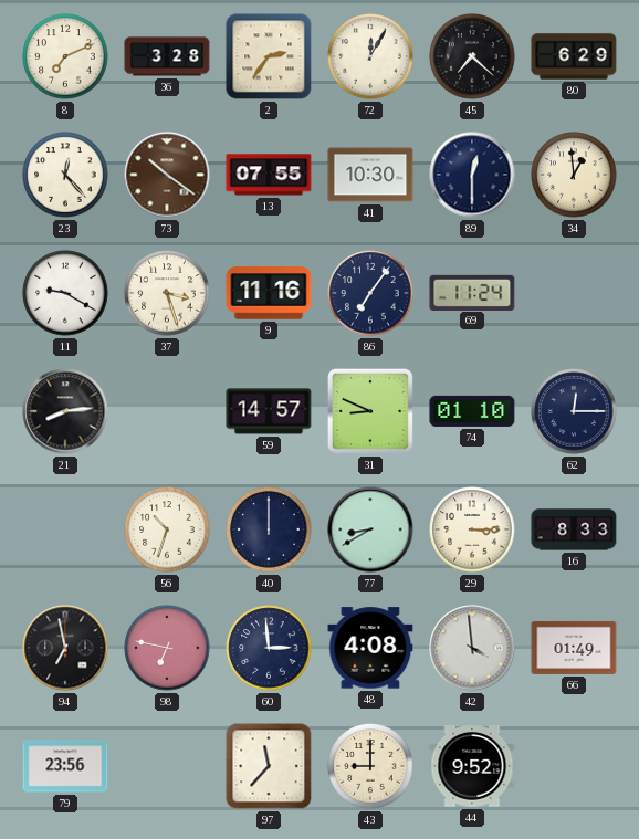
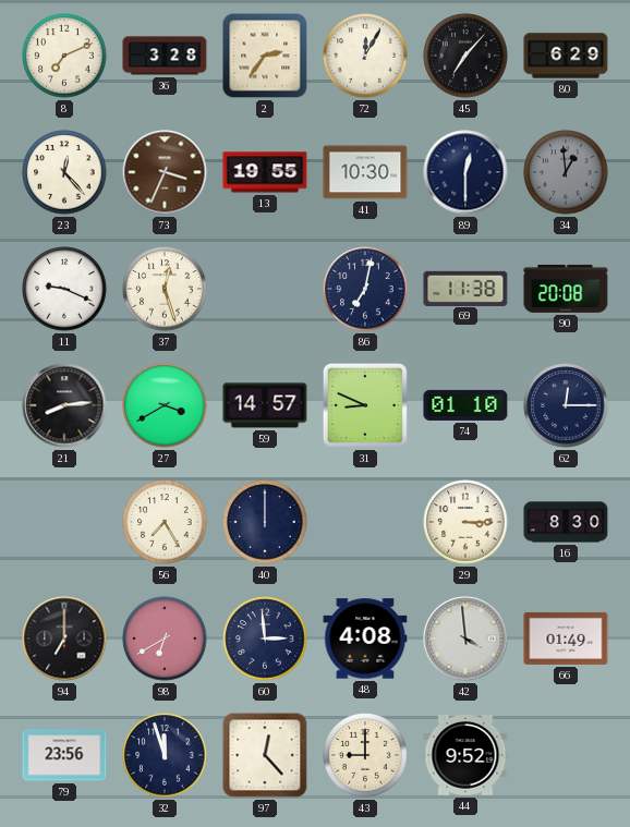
45: 7:22 -> 7:07 (465, 56)
73: 10:21 -> 3:34 (165, 172)
13: 07:55 -> 19:55 (265, 172)
34 dial: cream -> grey (566, 172)
11: 9:20 -> 9:19 (64, 289)
37: 3:27 -> 12:27 (165, 289)
9: 11:16 -> none (269, 293)
86: 7:06 -> 7:02 (365, 289)
69: 11:24 -> 11:38 (465, 288)
90: none -> 20:08 (566, 289)
27: none -> 3:40 (165, 405)
56: 10:33 -> 7:25 (165, 522)
77: 8:40 -> none (370, 529)
16: 8:33 -> 8:30 (566, 522)
94: 6:58 -> 7:00 (64, 639)
98: 6:47 -> 6:40 (165, 639)
32: none -> 11:57 (165, 755)
97: 11:37 -> 12:23 (265, 755)
